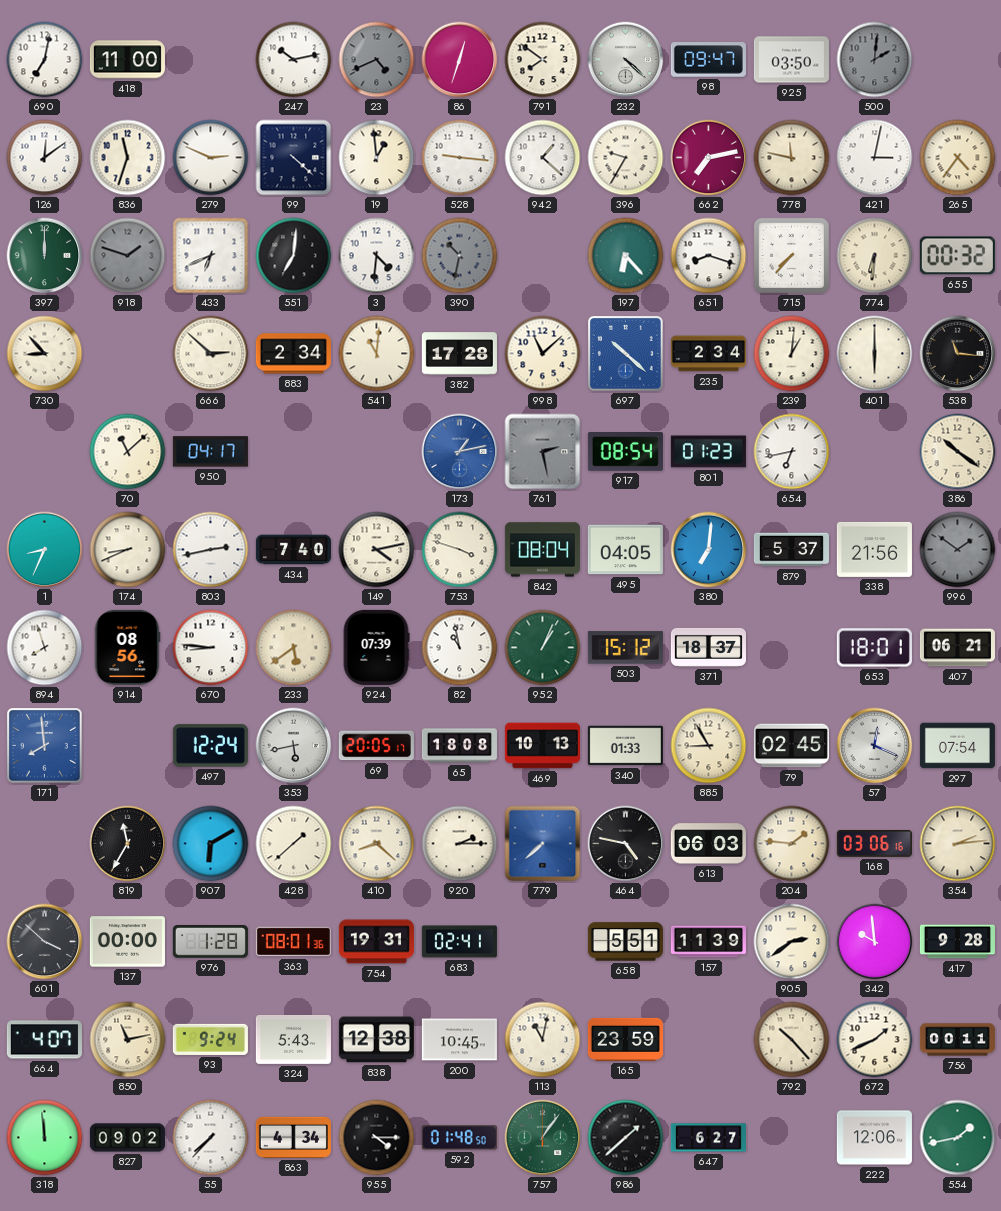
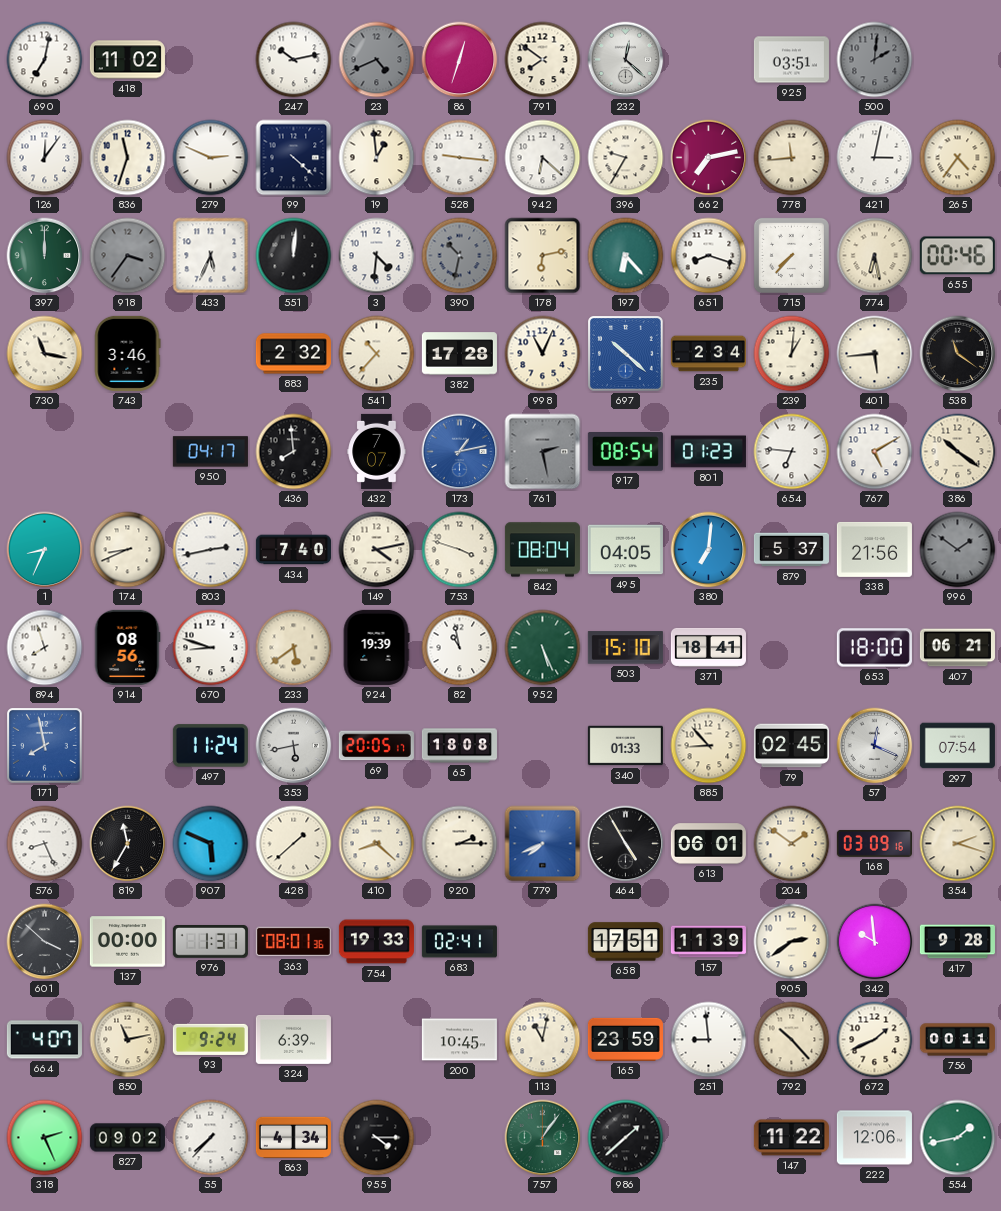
418: 11:00 -> 11:02 (127, 60)
232: 4:22 -> 12:22 (626, 60)
98: 09:47 -> none (708, 60)
925: 03:50 -> 03:51 (791, 60)
126: 12:09 -> 12:06 (45, 158)
942: 1:22 -> 6:22 (543, 158)
778: 11:47 -> 11:44 (792, 158)
918: 1:48 -> 3:36 (128, 256)
433: 6:41 -> 5:34 (211, 256)
551: 7:01 -> 12:01 (294, 256)
178: none -> 6:13 (543, 256)
774: 6:31 -> 6:28 (875, 256)
655: 00:32 -> 00:46 (957, 256)
730: 8:53 -> 11:17 (45, 354)
743: none -> 3:46 (128, 353)
666: 2:52 -> none (211, 354)
883: 2:34 -> 2:32 (293, 354)
541: 11:01 -> 10:37 (377, 354)
998: 11:08 -> 11:04 (543, 354)
401: 6:00 -> 5:44 (875, 354)
538: 11:16 -> 11:21 (958, 354)
70: 11:08 -> none (128, 452)
436: none -> 7:59 (294, 452)
432: none -> 7:07 (377, 451)
654: 6:43 -> 6:46 (792, 452)
767: none -> 5:10 (875, 452)
670: 8:46 -> 8:48 (211, 648)
924: 07:39 -> 19:39 (376, 647)
952: 1:04 -> 5:26 (543, 648)
503: 15:12 -> 15:10 (625, 648)
371: 18:37 -> 18:41 (708, 647)
653: 18:01 -> 18:00 (874, 648)
171: 7:59 -> 7:58 (45, 746)
497: 12:24 -> 11:24 (210, 746)
469: 10:13 -> none (542, 746)
885: 8:55 -> 8:53 (709, 746)
576: none -> 8:26 (45, 844)
907: 6:10 -> 5:49 (211, 844)
779: 7:38 -> 7:41 (543, 844)
464: 4:47 -> 4:55 (626, 844)
613: 06:03 -> 06:01 (708, 844)
204: 1:46 -> 1:51 (792, 844)
168: 03:06 -> 03:09 (874, 843)
354: 2:14 -> 2:18 (958, 844)
976: 1:28 -> 1:31 (210, 942)
754: 19:31 -> 19:33 (376, 942)
658: 5:51 -> 17:51 (625, 942)
324: 5:43 -> 6:39 (293, 1039)
838: 12:38 -> none (376, 1040)
251: none -> 8:59 (709, 1040)
318: 11:59 -> 2:26 (45, 1138)
592: 01:48 -> none (459, 1138)
647: 6:27 -> none (708, 1138)
147: none -> 11:22 (791, 1138)
